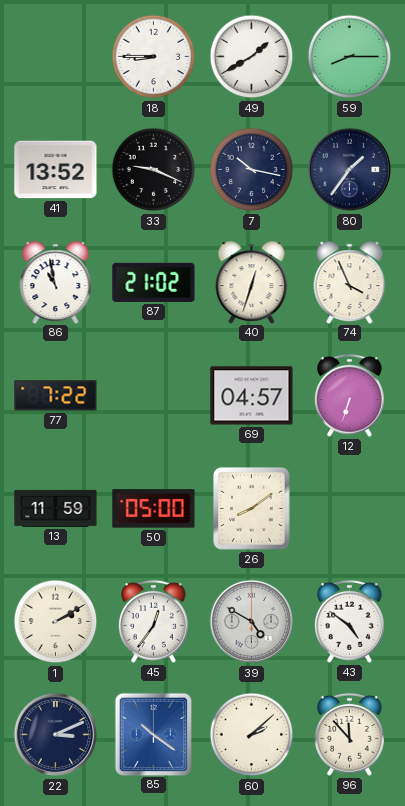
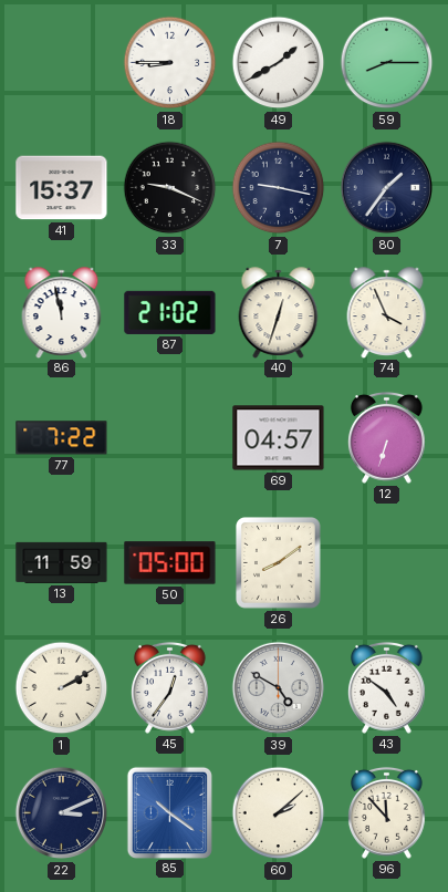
41: 13:52 -> 15:37 (62, 188)
7: 10:17 -> 9:17 (279, 188)
86: 10:58 -> 11:58 (62, 312)
